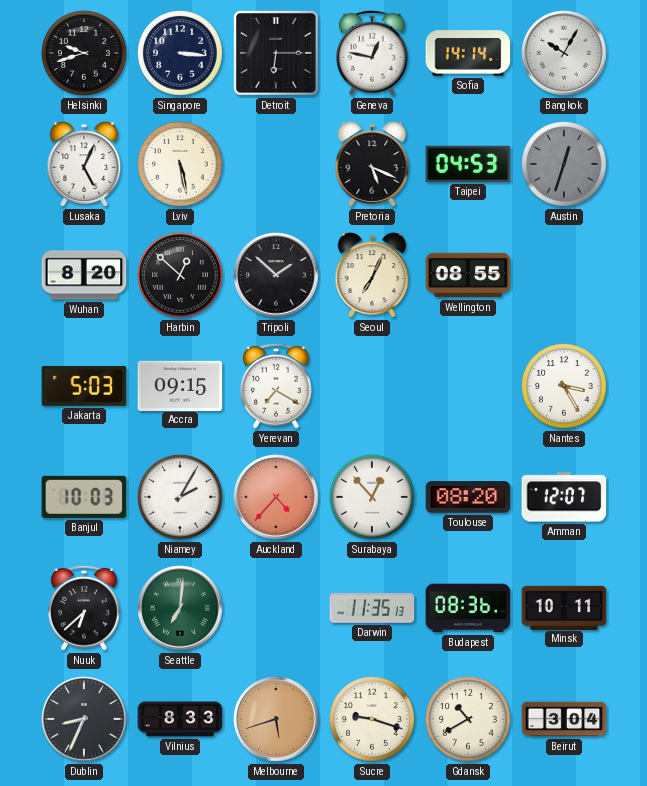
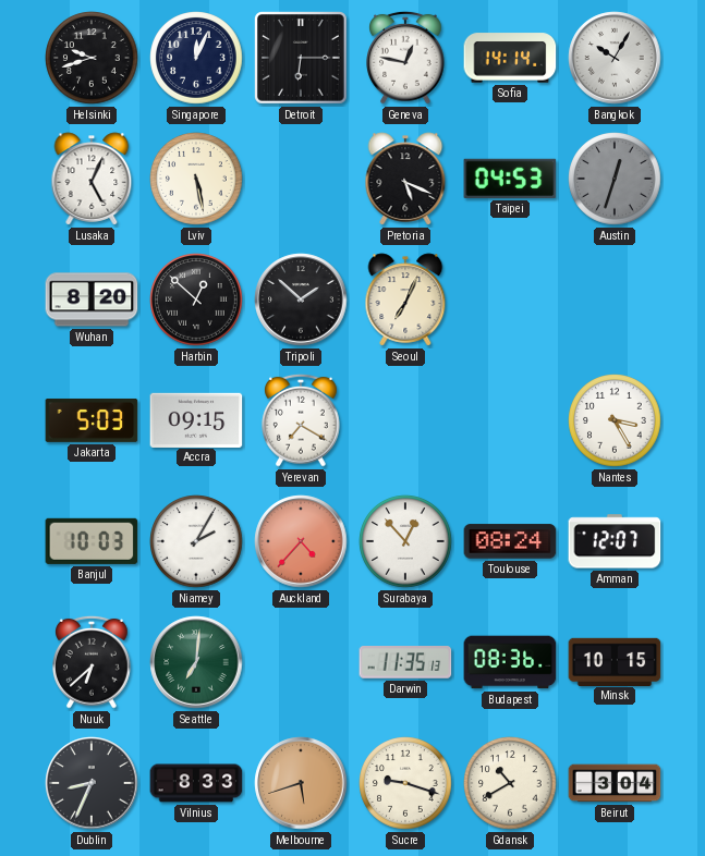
Singapore: 3:16 -> 12:04 (196, 58)
Wellington: 08:55 -> none (468, 275)
Toulouse: 08:20 -> 08:24 (510, 541)
Minsk: 10:11 -> 10:15 (615, 661)
